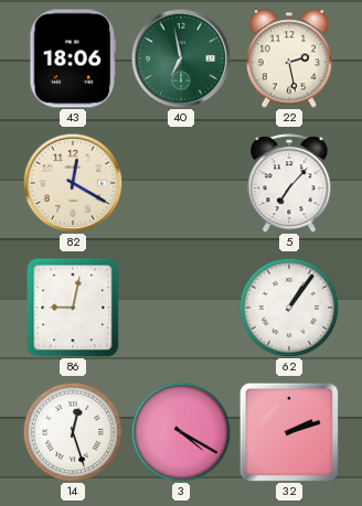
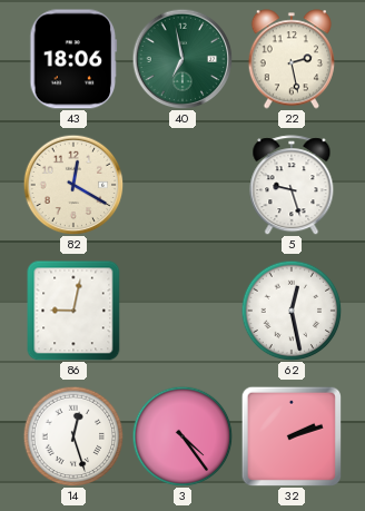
5: 7:07 -> 9:27 (292, 185)
62: 1:06 -> 12:28 (292, 311)
3: 4:20 -> 4:24 (182, 436)
